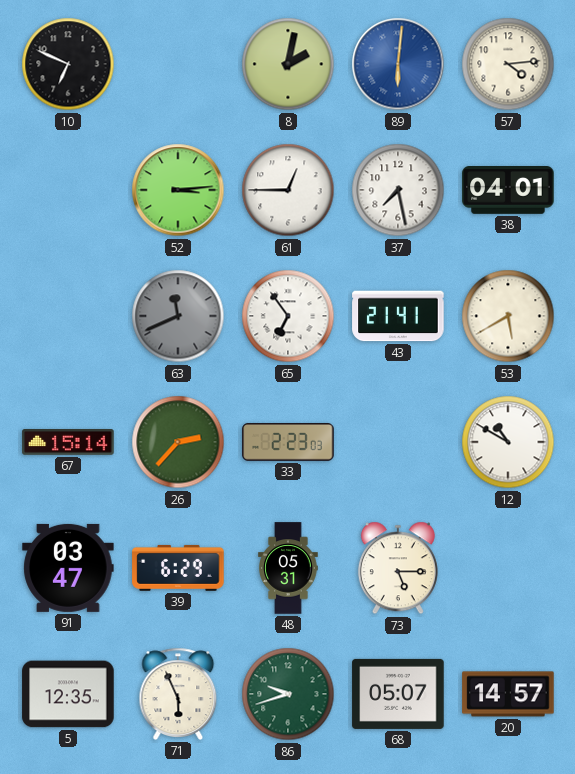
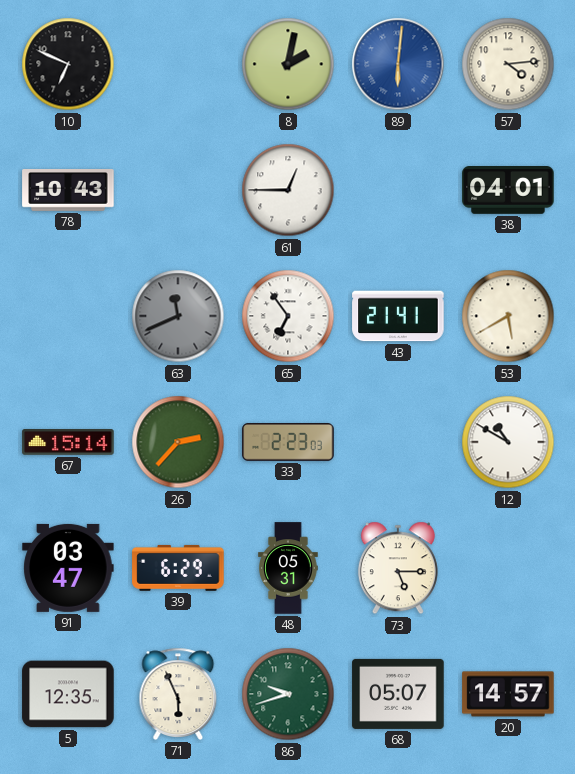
78: none -> 10:43 (68, 191)
52: 3:14 -> none (178, 190)
37: 7:28 -> none (398, 190)
